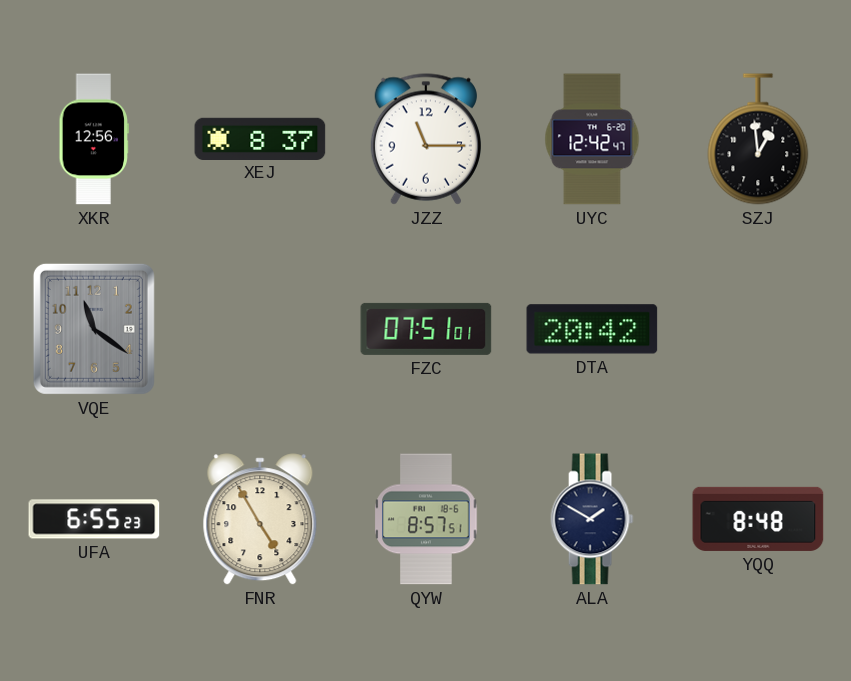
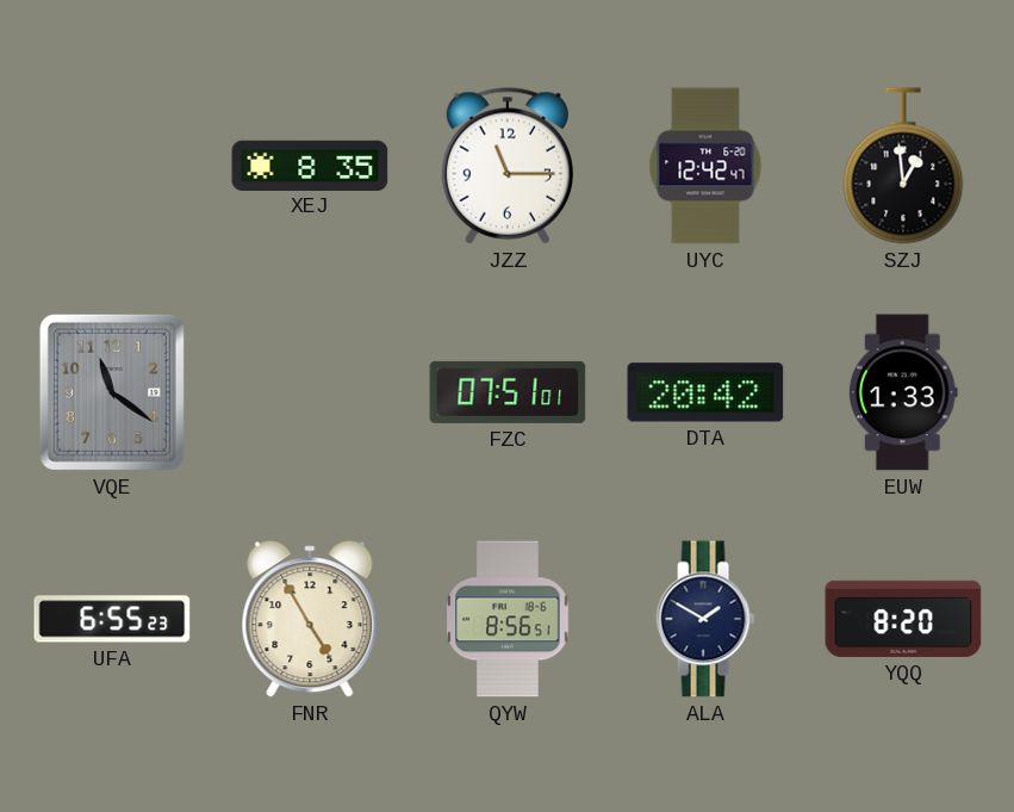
XKR: 12:56 -> none (93, 139)
XEJ: 8:37 -> 8:35 (310, 165)
EUW: none -> 1:33 (903, 392)
QYW: 8:57 -> 8:56 (508, 619)
YQQ: 8:48 -> 8:20 (903, 619)
